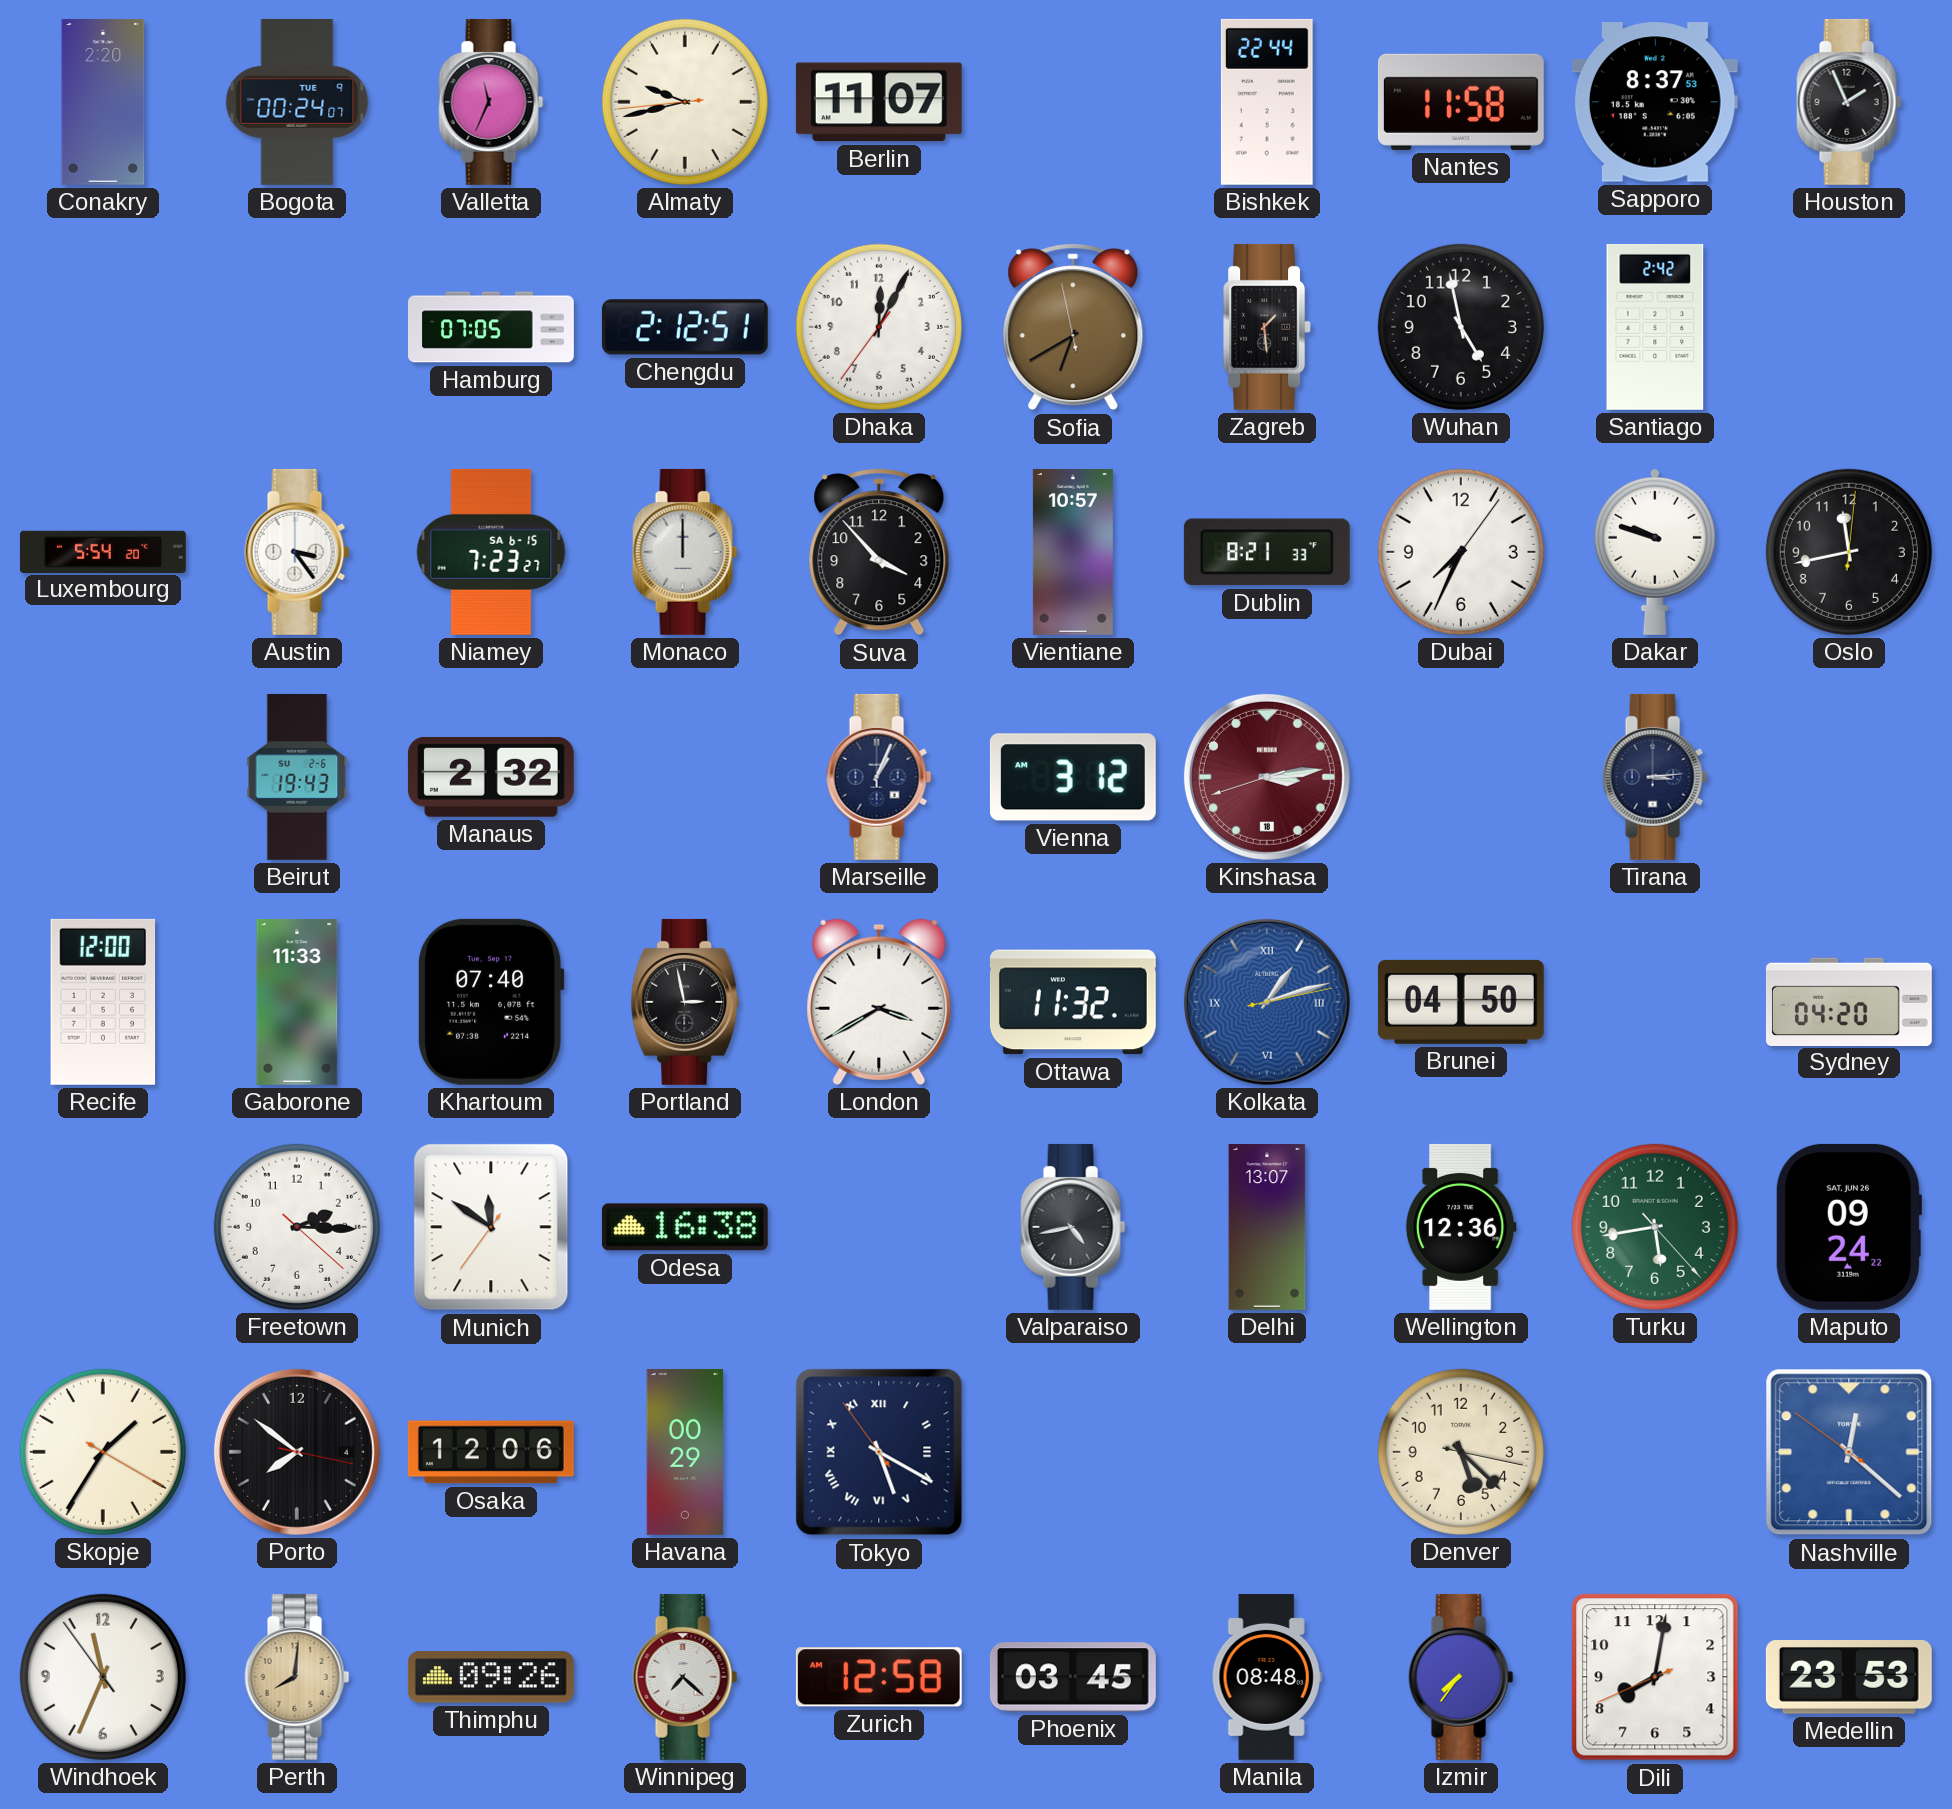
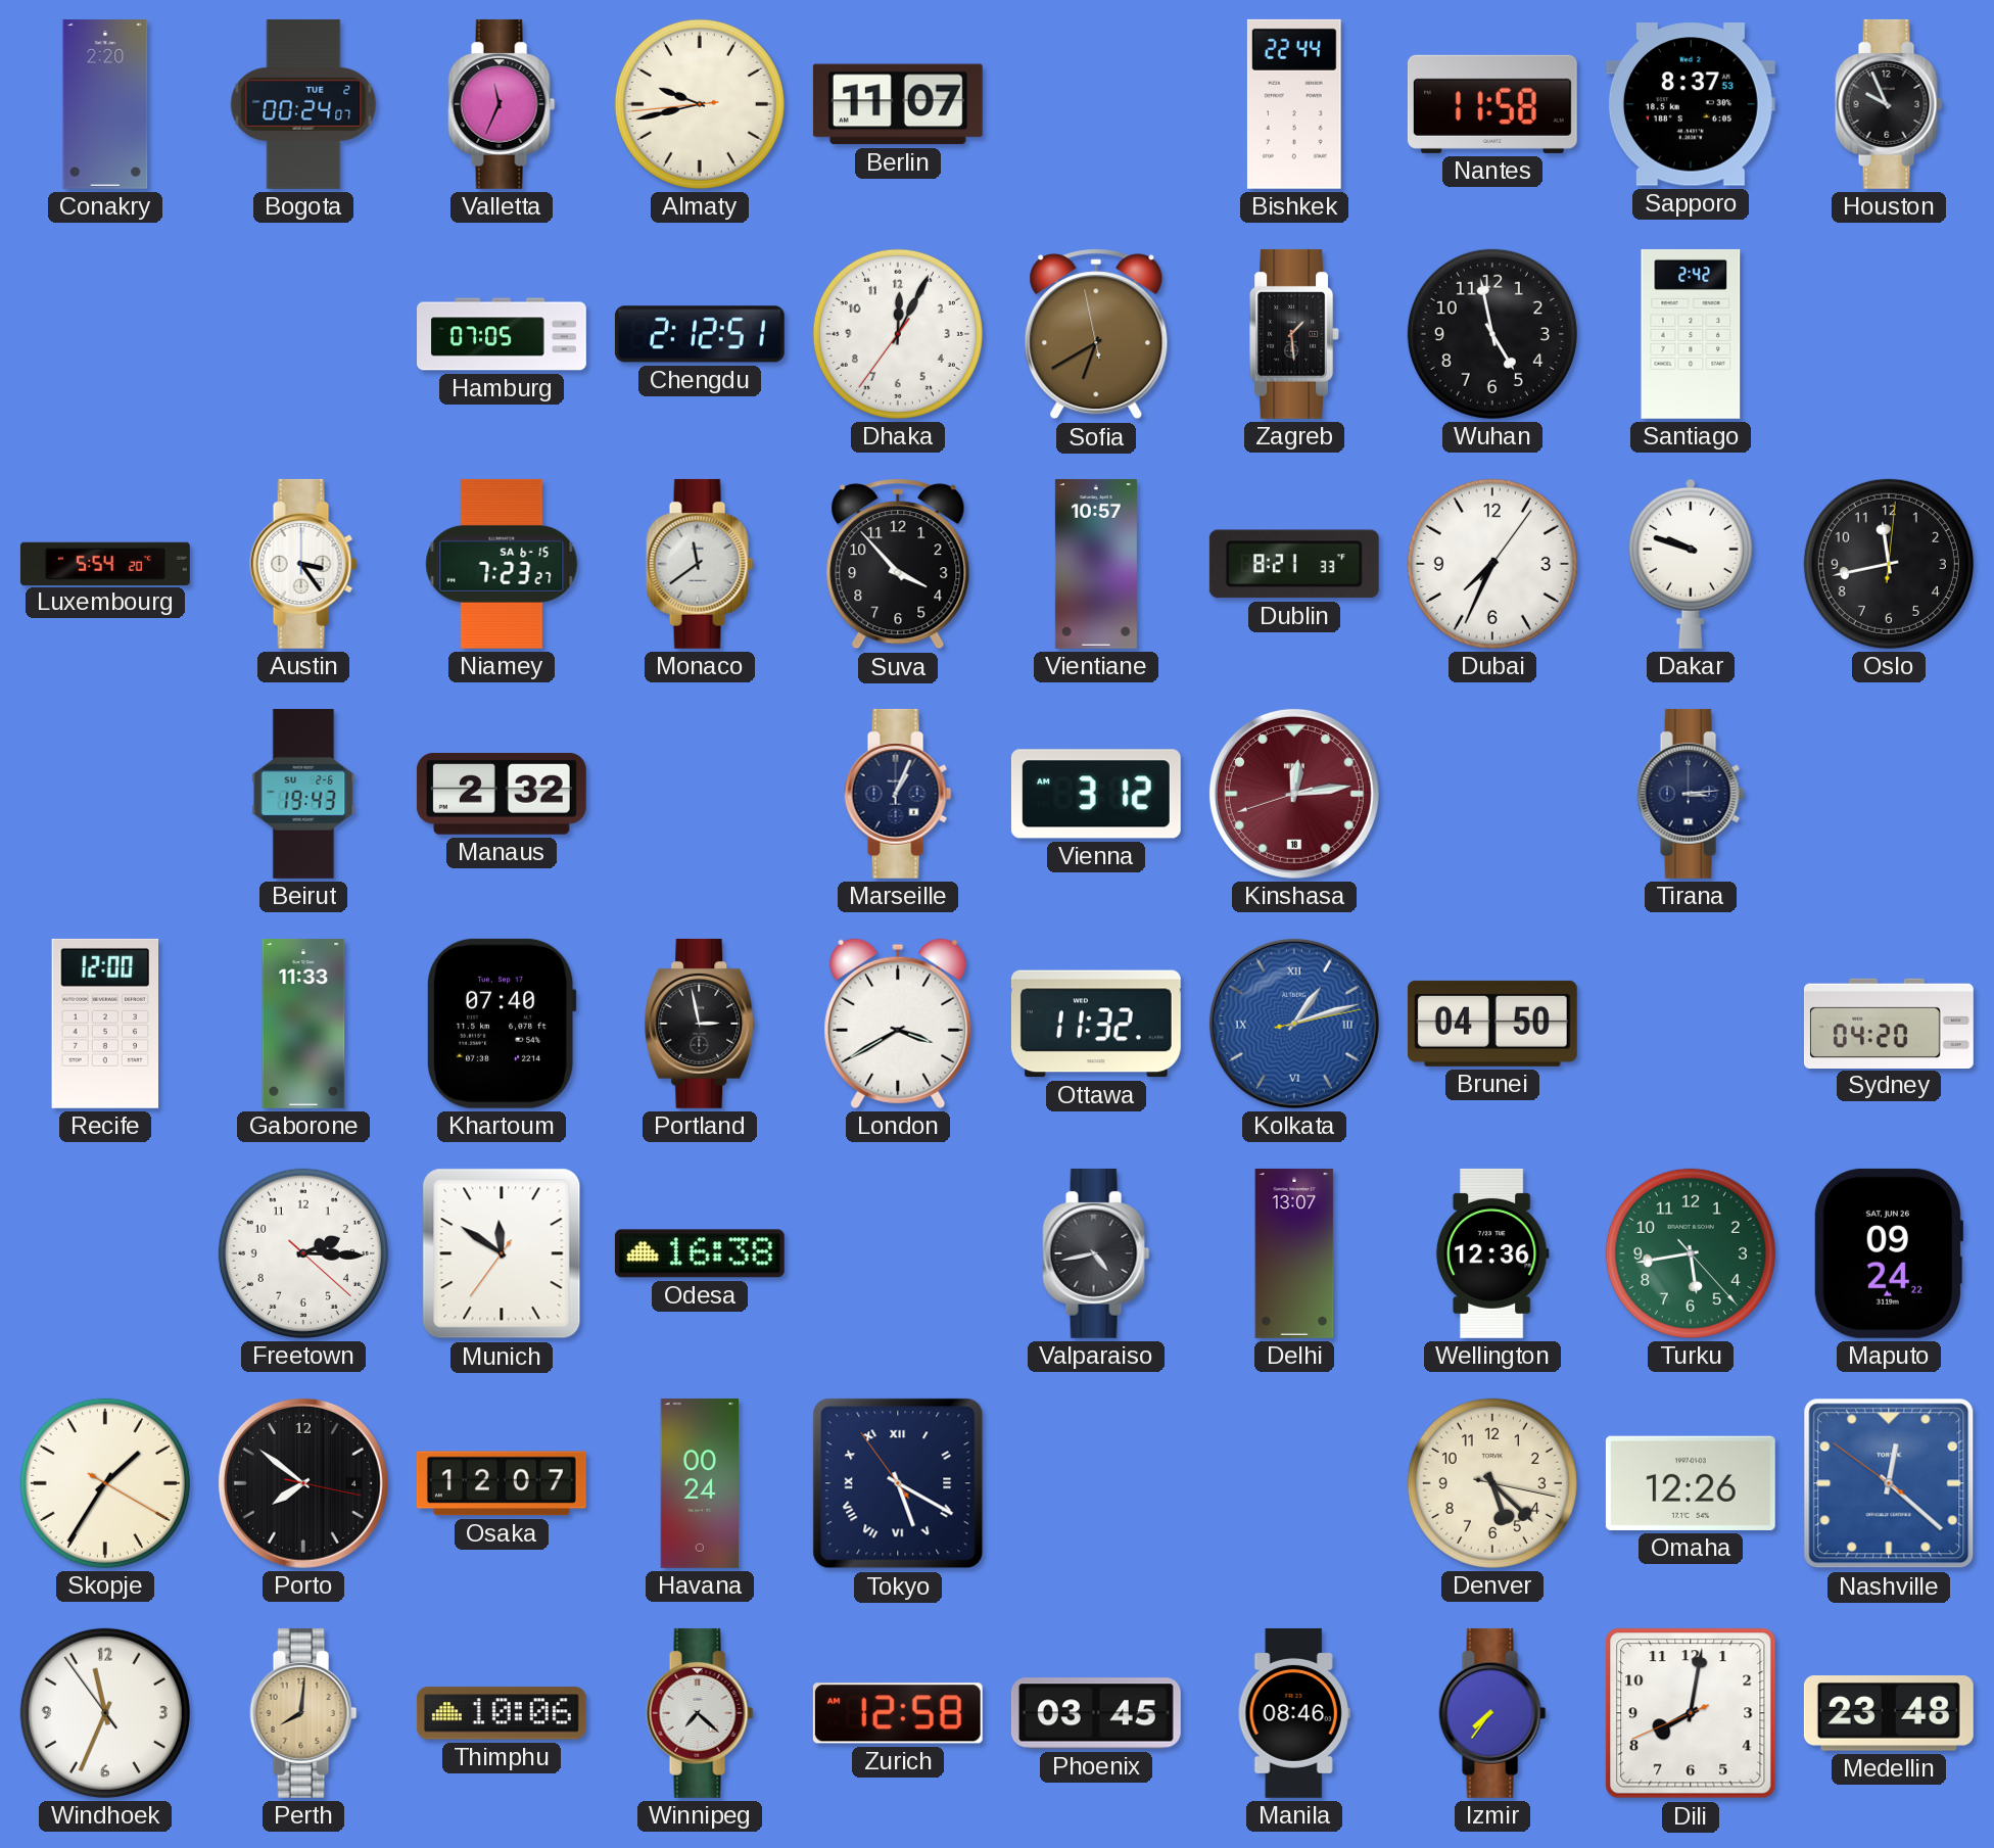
Bogota date: TUE 9 -> TUE 2 (303, 104)
Houston: 1:56 -> 9:56 (1889, 104)
Monaco: 12:00 -> 11:39 (700, 564)
Kinshasa: 3:13 -> 12:13 (1294, 794)
Osaka: 12:06 -> 12:07 (502, 1483)
Havana: 00:29 -> 00:24 (700, 1483)
Omaha: none -> 12:26 (1691, 1483)
Thimphu: 09:26 -> 10:06 (502, 1713)
Manila: 08:48 -> 08:46 (1294, 1713)
Medellin: 23:53 -> 23:48 (1889, 1714)
